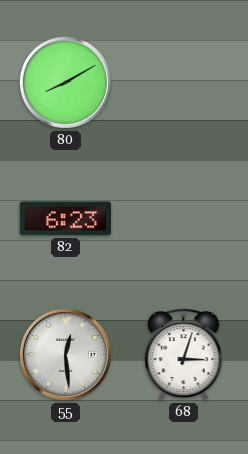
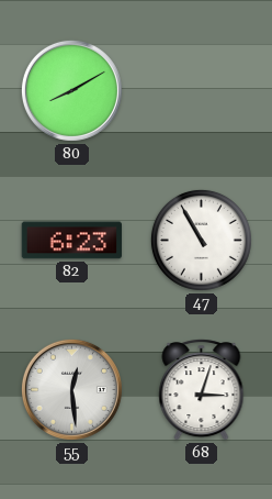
47: none -> 10:55 (201, 240)
